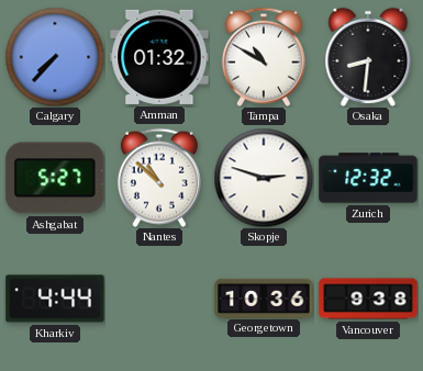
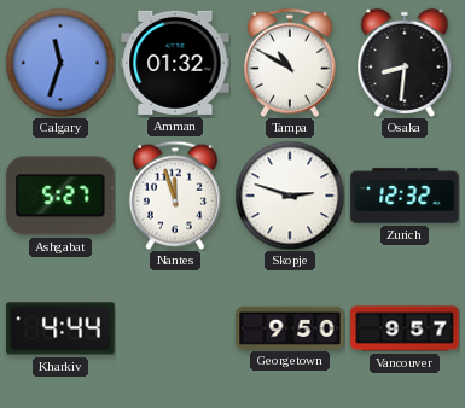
Calgary: 7:37 -> 11:33 (60, 63)
Nantes: 10:52 -> 11:57 (175, 196)
Georgetown: 10:36 -> 9:50 (290, 327)
Vancouver: 9:38 -> 9:57 (405, 328)
